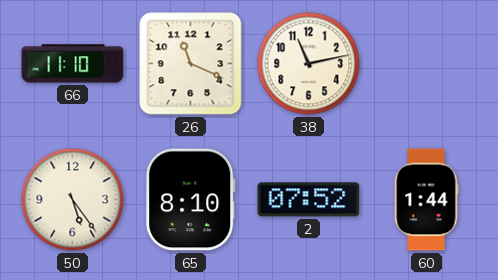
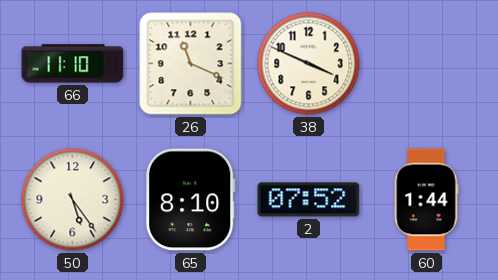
38: 11:13 -> 3:49 (309, 64)
